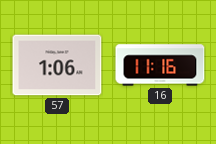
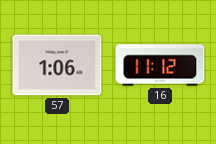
16: 11:16 -> 11:12 (160, 65)
